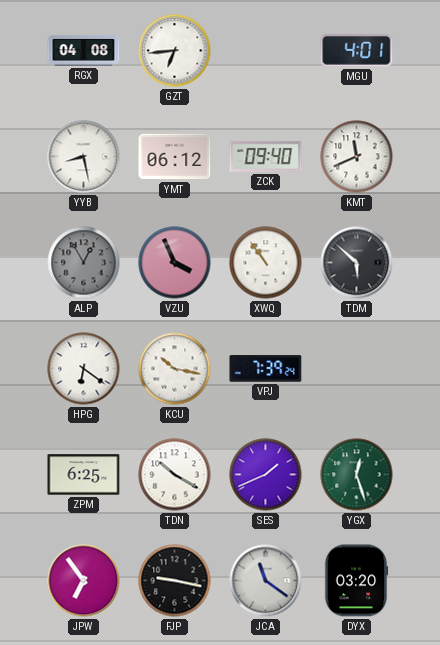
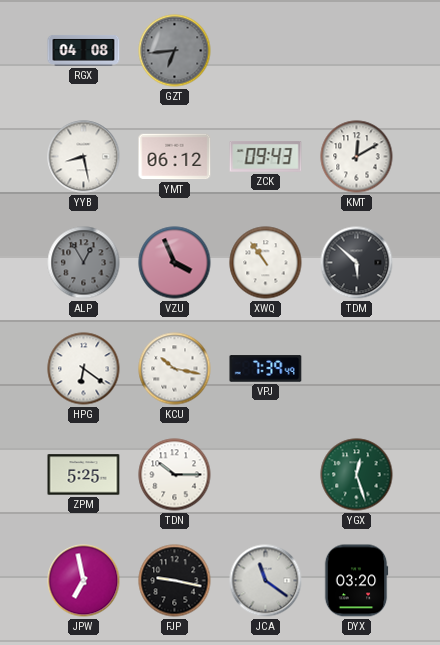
GZT dial: white -> grey (175, 51)
MGU: 4:01 -> none (357, 51)
ZCK: 09:40 -> 09:43 (266, 157)
KMT: 11:41 -> 12:10 (357, 157)
VPJ: 7:39:24 -> 7:39:49 (266, 369)
ZPM: 6:25 -> 5:25 (84, 475)
TDN: 10:20 -> 10:15 (175, 475)
SES: 1:41 -> none (266, 475)
JPW: 6:54 -> 6:58 (84, 581)
